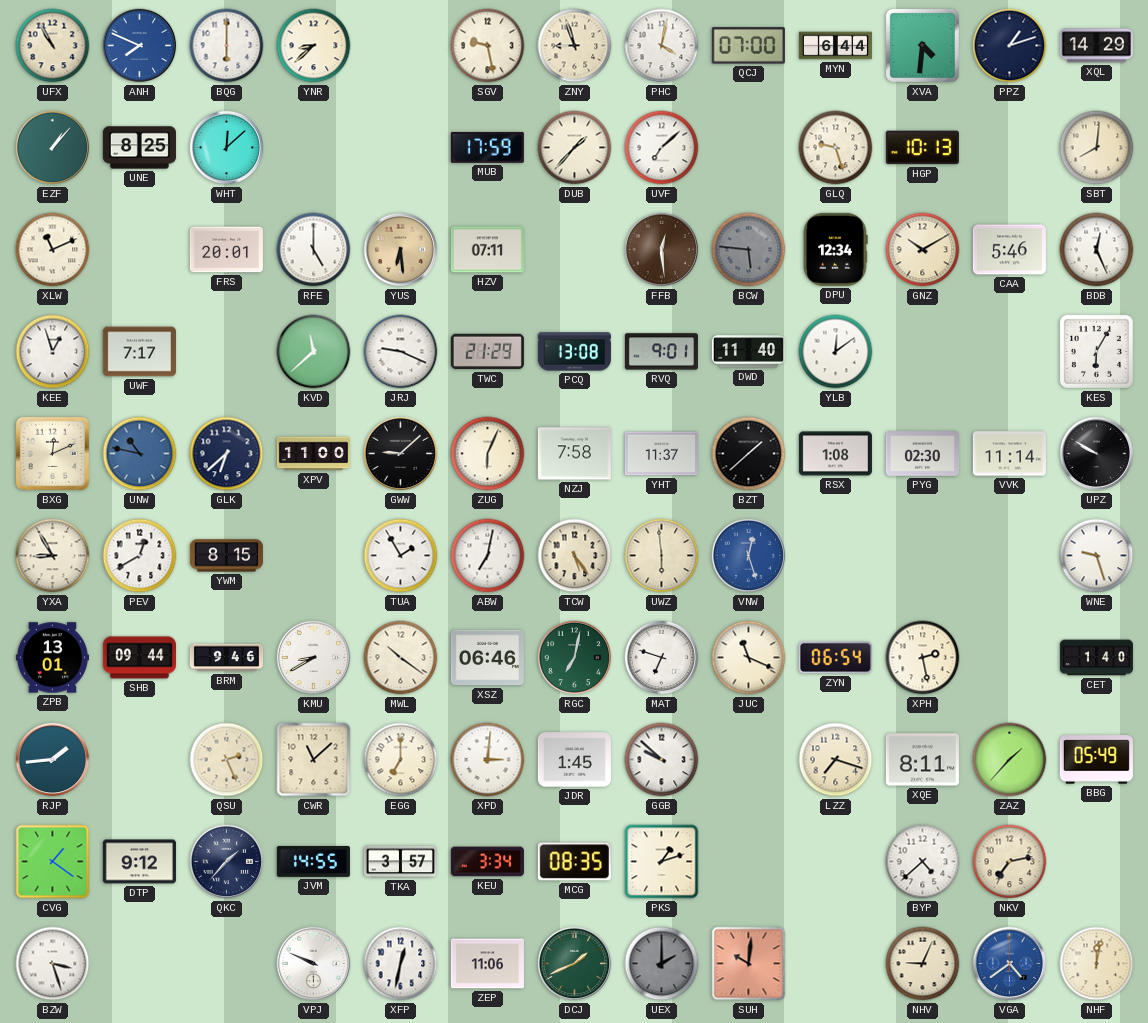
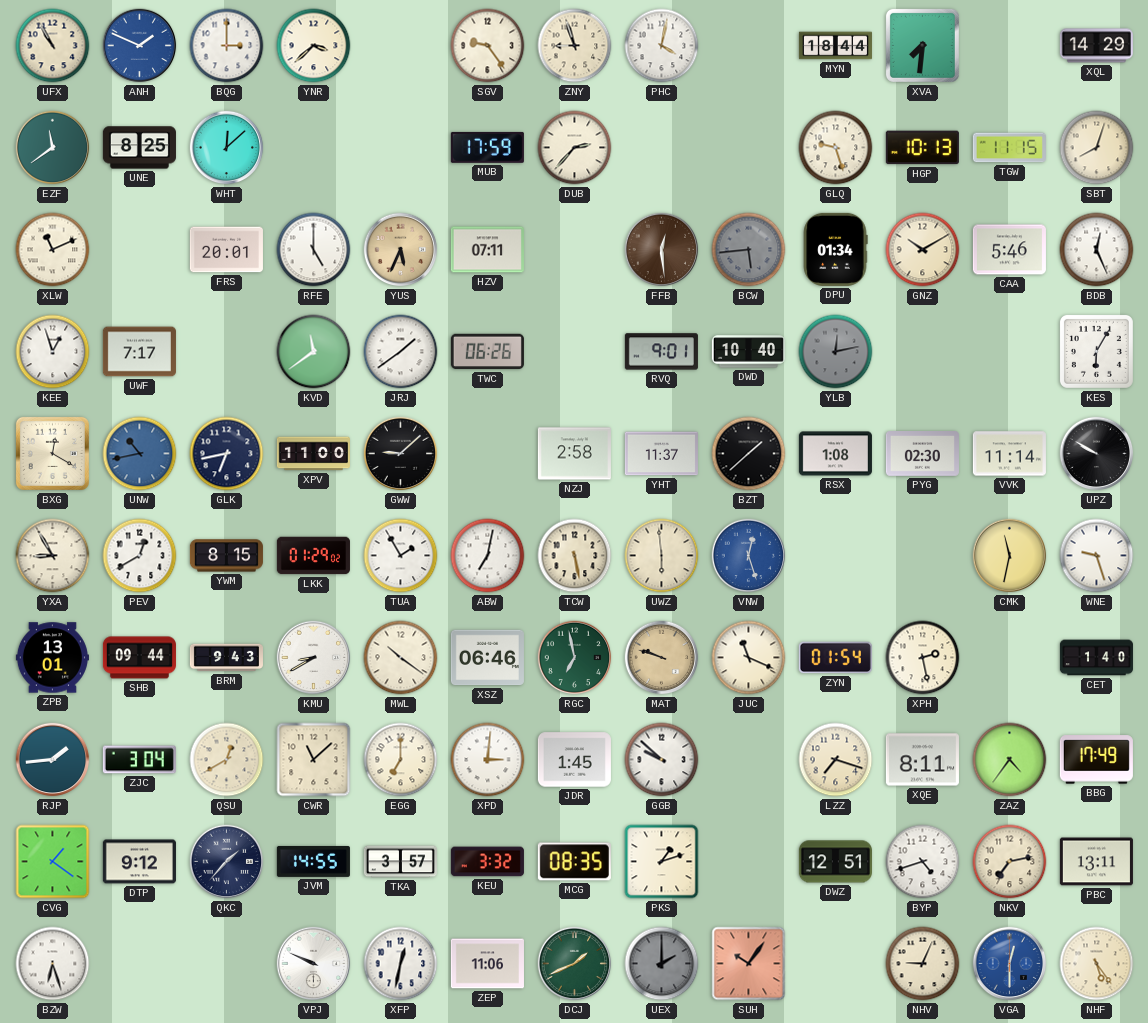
ANH: 7:49 -> 1:49 (140, 46)
BQG: 6:00 -> 3:00 (227, 46)
YNR: 8:38 -> 3:38 (314, 46)
SGV: 9:28 -> 9:24 (488, 46)
QCJ: 07:00 -> none (748, 46)
MYN: 6:44 -> 18:44 (835, 46)
XVA: 4:31 -> 7:31 (922, 45)
PPZ: 1:12 -> none (1010, 46)
EZF: 1:07 -> 11:39 (53, 148)
DUB: 1:37 -> 2:37 (575, 148)
UVF: 7:08 -> none (662, 148)
TGW: none -> 11:15 (1009, 148)
SBT: 8:01 -> 8:03 (1097, 148)
YUS: 6:29 -> 5:34 (401, 250)
BCW: 5:46 -> 5:44 (749, 250)
DPU: 12:34 -> 01:34 (835, 249)
KVD: 11:38 -> 11:39 (314, 352)
JRJ: 9:19 -> 1:39 (401, 352)
TWC: 21:29 -> 06:26 (487, 352)
PCQ: 13:08 -> none (574, 352)
DWD: 11:40 -> 10:40 (748, 352)
YLB: 12:09 -> 12:13 (836, 352)
YLB dial: white -> grey (836, 352)
BXG: 12:11 -> 12:20 (52, 453)
UNW: 10:47 -> 10:43 (140, 454)
GLK: 6:38 -> 6:43 (227, 454)
ZUG: 6:04 -> none (488, 454)
NZJ: 7:58 -> 2:58 (574, 454)
LKK: none -> 01:29 (313, 556)
TCW: 5:24 -> 5:28 (575, 556)
CMK: none -> 11:32 (1010, 556)
BRM: 9:46 -> 9:43 (226, 658)
RGC: 7:02 -> 6:58 (575, 658)
MAT: 6:48 -> 9:48 (662, 658)
MAT dial: white -> champagne (662, 658)
ZYN: 06:54 -> 01:54 (835, 658)
ZJC: none -> 3:04 (139, 760)
QSU: 2:26 -> 12:40 (227, 760)
ZAZ: 1:37 -> 4:36 (1010, 760)
BBG: 05:49 -> 17:49 (1096, 760)
KEU: 3:34 -> 3:32 (487, 862)
DWZ: none -> 12:51 (835, 862)
BYP: 4:38 -> 4:42 (923, 862)
PBC: none -> 13:11 (1096, 862)
BZW: 3:27 -> 6:27 (53, 964)
SUH: 10:01 -> 10:06 (749, 964)
VGA: 4:39 -> 12:30 (1010, 964)
NHF: 12:02 -> 5:24 (1097, 964)
